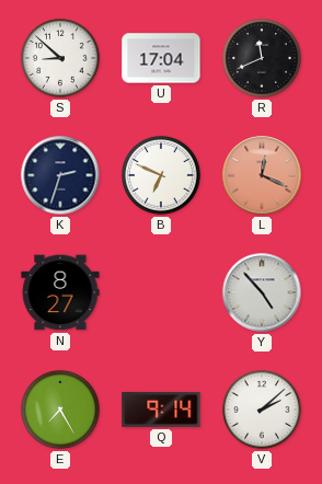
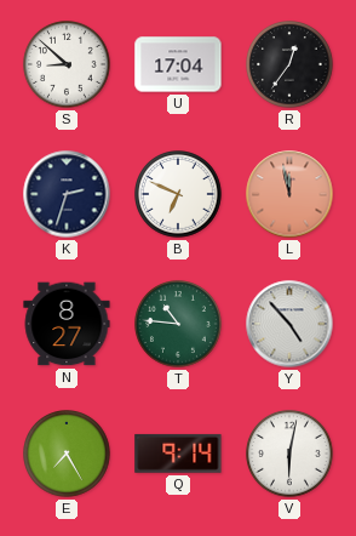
R: 11:41 -> 12:36 (291, 65)
L: 12:19 -> 11:58 (289, 194)
T: none -> 10:46 (179, 325)
V: 2:08 -> 6:02 (291, 455)
